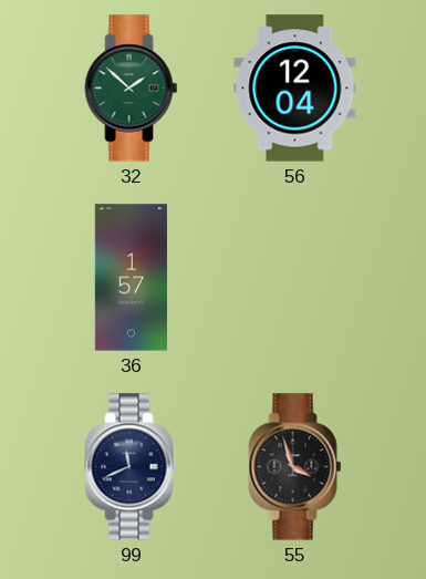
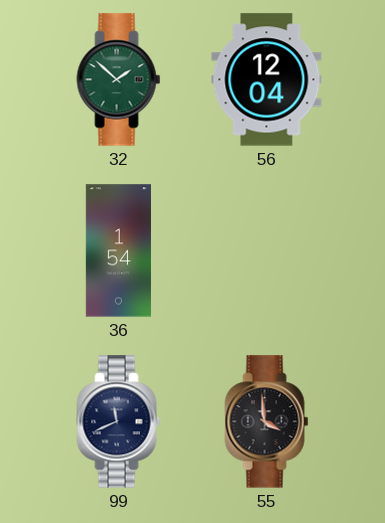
36: 1:57 -> 1:54 (118, 251)
55: 3:57 -> 3:59 (267, 422)
